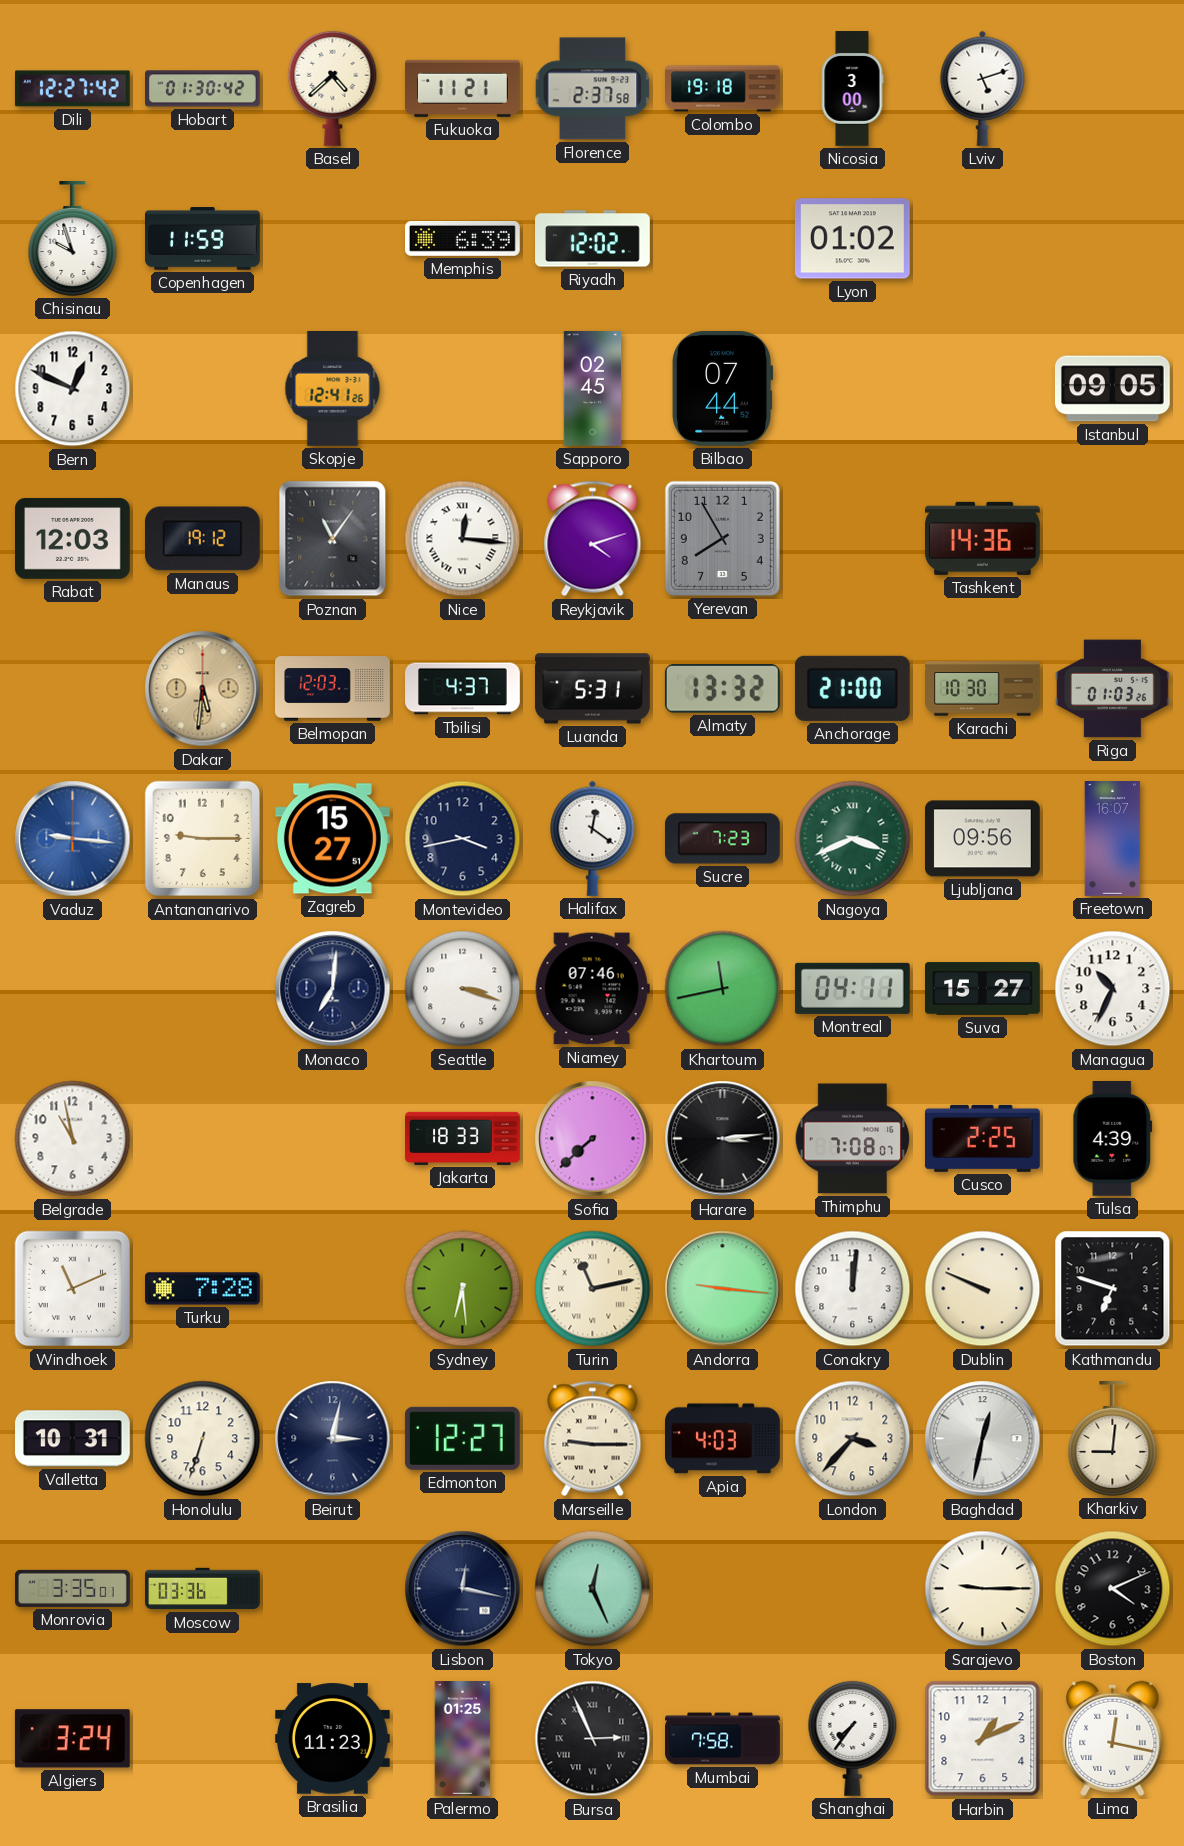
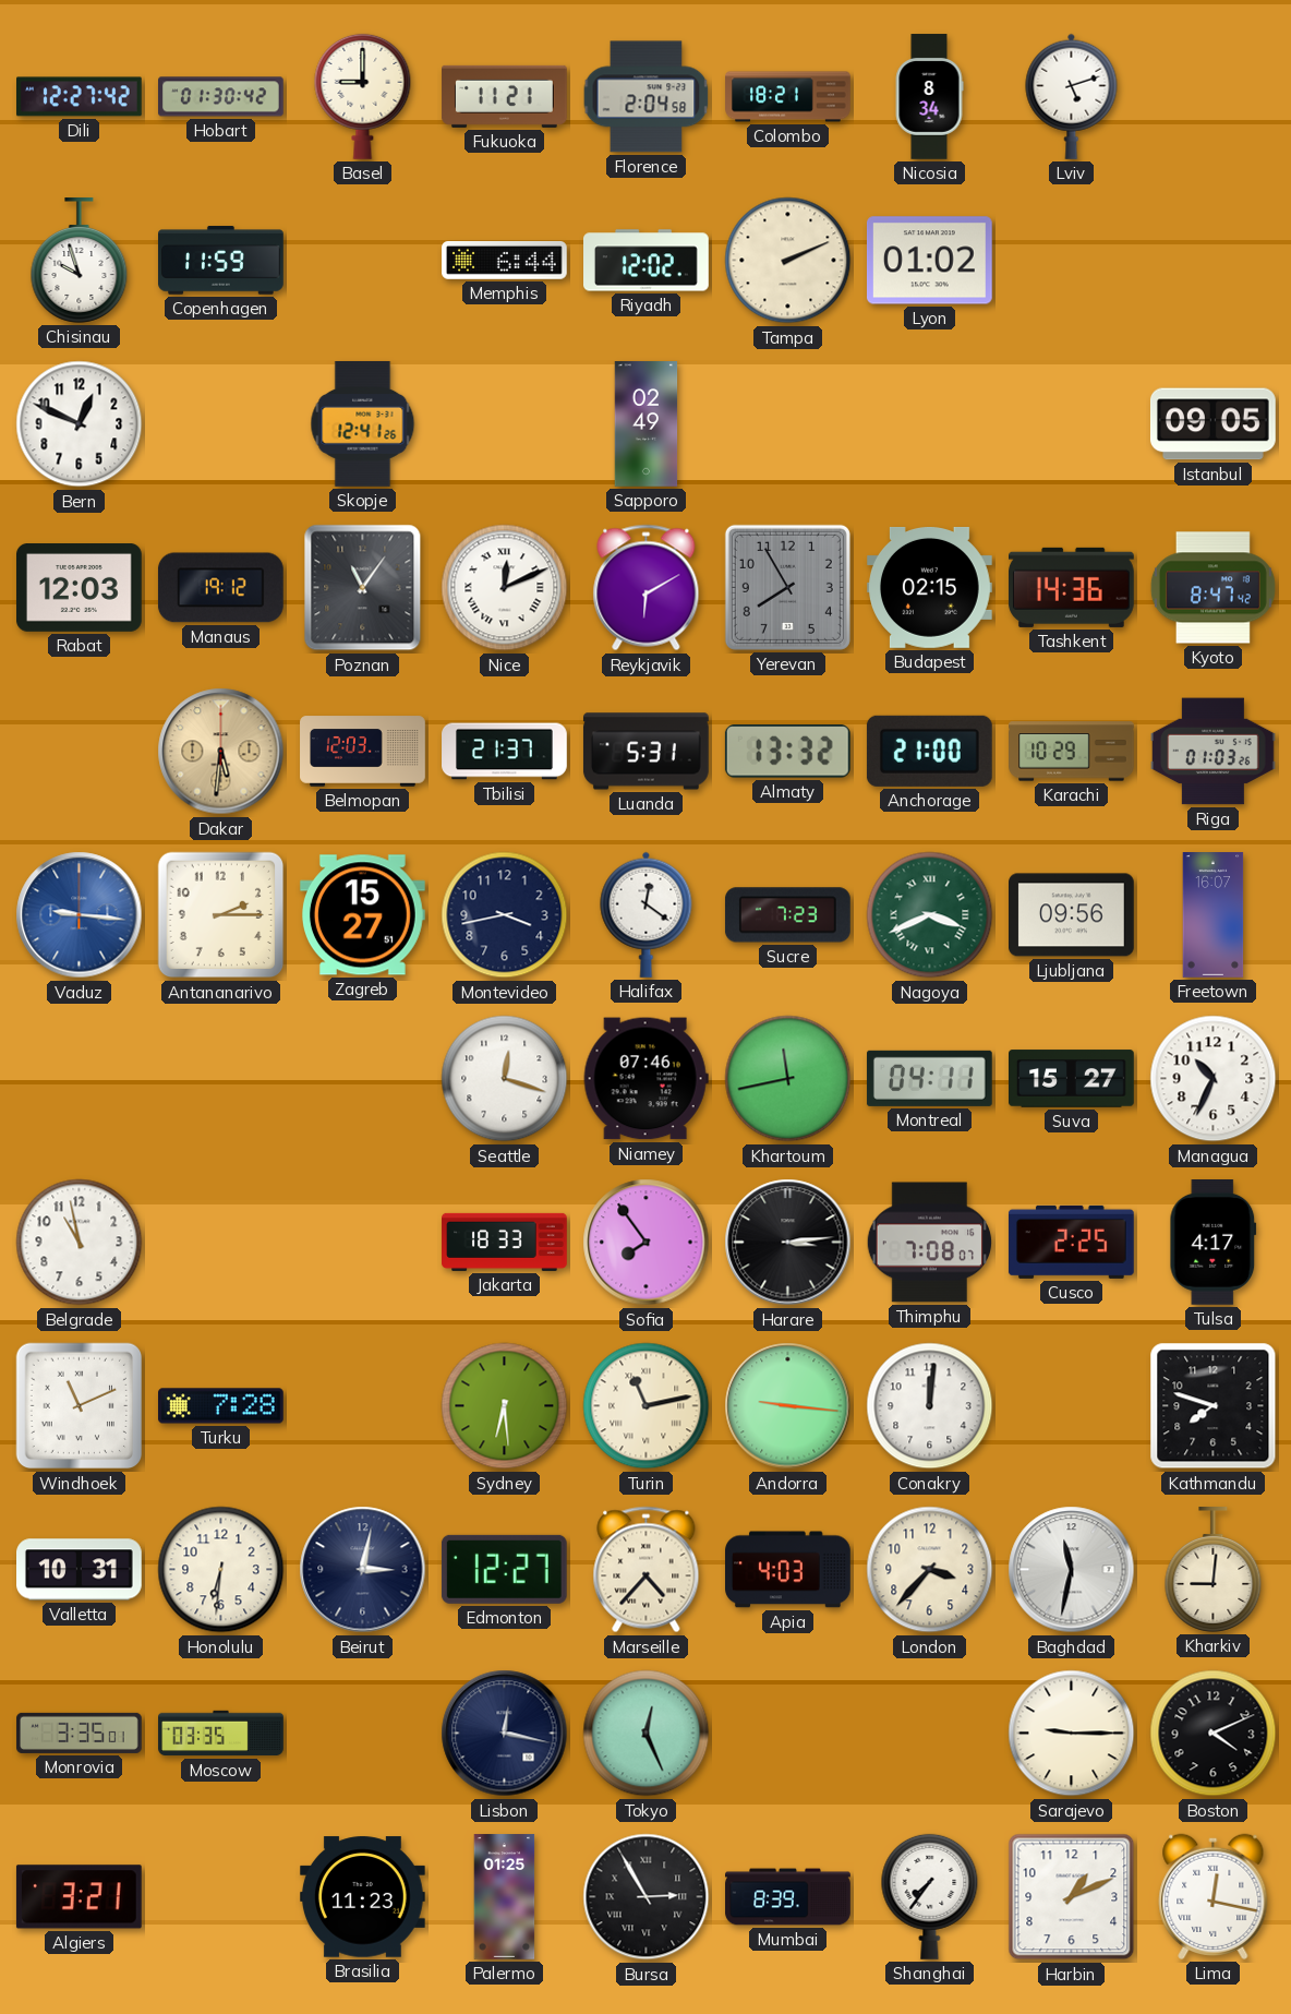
Basel: 4:38 -> 9:00 (363, 96)
Florence: 2:37 -> 2:04 (647, 97)
Colombo: 19:18 -> 18:21 (788, 97)
Nicosia: 3:00 -> 8:34 (929, 97)
Memphis: 6:39 -> 6:44 (505, 260)
Tampa: none -> 2:11 (788, 261)
Sapporo: 02:45 -> 02:49 (647, 424)
Bilbao: 07:44 -> none (723, 388)
Nice: 12:16 -> 12:11 (505, 588)
Reykjavik: 4:12 -> 6:10 (647, 588)
Budapest: none -> 02:15 (930, 587)
Kyoto: none -> 8:47 (1212, 588)
Tbilisi: 4:37 -> 21:37 (505, 752)
Karachi: 10:30 -> 10:29 (1072, 752)
Antananarivo: 9:15 -> 2:15 (221, 915)
Monaco: 7:01 -> none (333, 989)
Seattle: 3:18 -> 12:18 (505, 1079)
Sofia: 7:38 -> 7:54 (647, 1243)
Tulsa: 4:39 -> 4:17 (1214, 1243)
Dublin: 9:49 -> none (983, 1289)
Kathmandu: 6:48 -> 7:48 (1214, 1406)
Honolulu: 6:33 -> 6:31 (221, 1570)
Marseille: 9:15 -> 4:37 (647, 1570)
Baghdad: 12:32 -> 11:32 (1072, 1570)
Moscow: 03:36 -> 03:35 (221, 1734)
Algiers: 3:24 -> 3:21 (79, 1897)
Bursa: 2:56 -> 2:55 (647, 1897)
Mumbai: 7:58 -> 8:39 (788, 1897)
